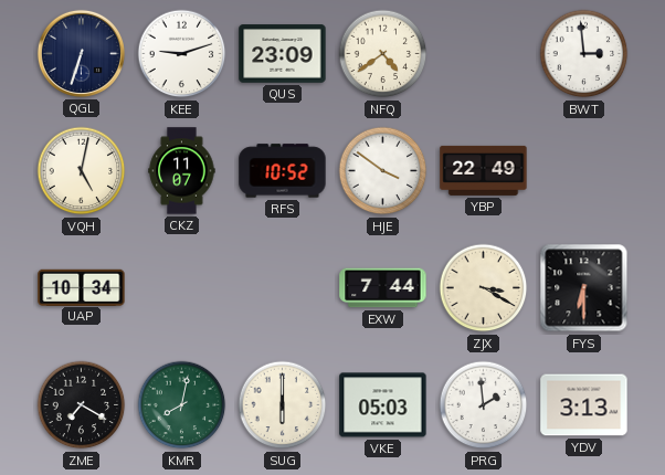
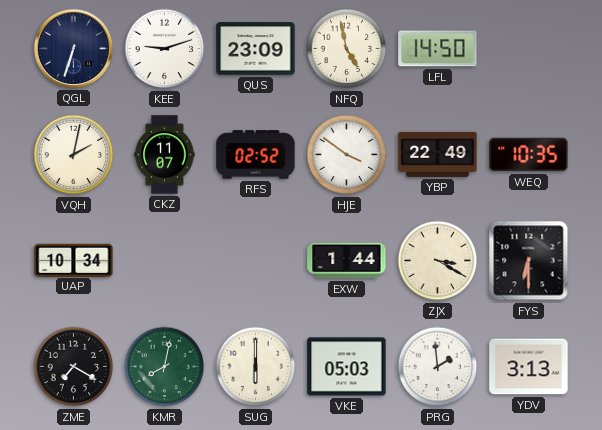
NFQ: 4:39 -> 4:58 (347, 49)
LFL: none -> 14:50 (438, 49)
BWT: 2:59 -> none (584, 54)
VQH: 5:02 -> 2:02 (74, 155)
RFS: 10:52 -> 02:52 (256, 155)
WEQ: none -> 10:35 (529, 155)
EXW: 7:44 -> 1:44 (347, 261)
